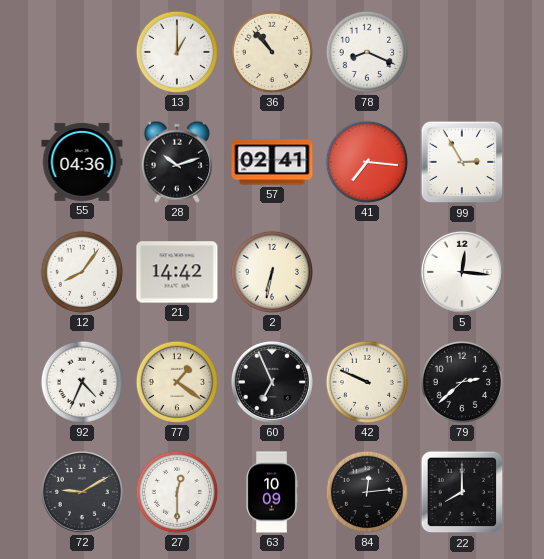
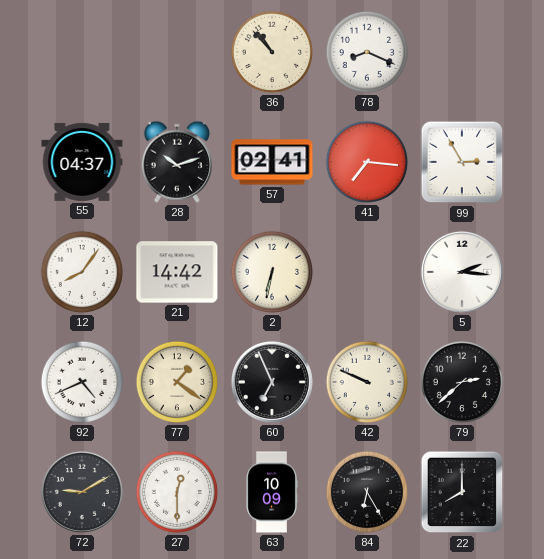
13: 1:00 -> none (176, 52)
55: 04:36 -> 04:37 (82, 162)
5: 12:16 -> 2:16 (462, 272)
92: 4:34 -> 4:41 (81, 382)
84: 12:14 -> 6:25 (366, 492)
